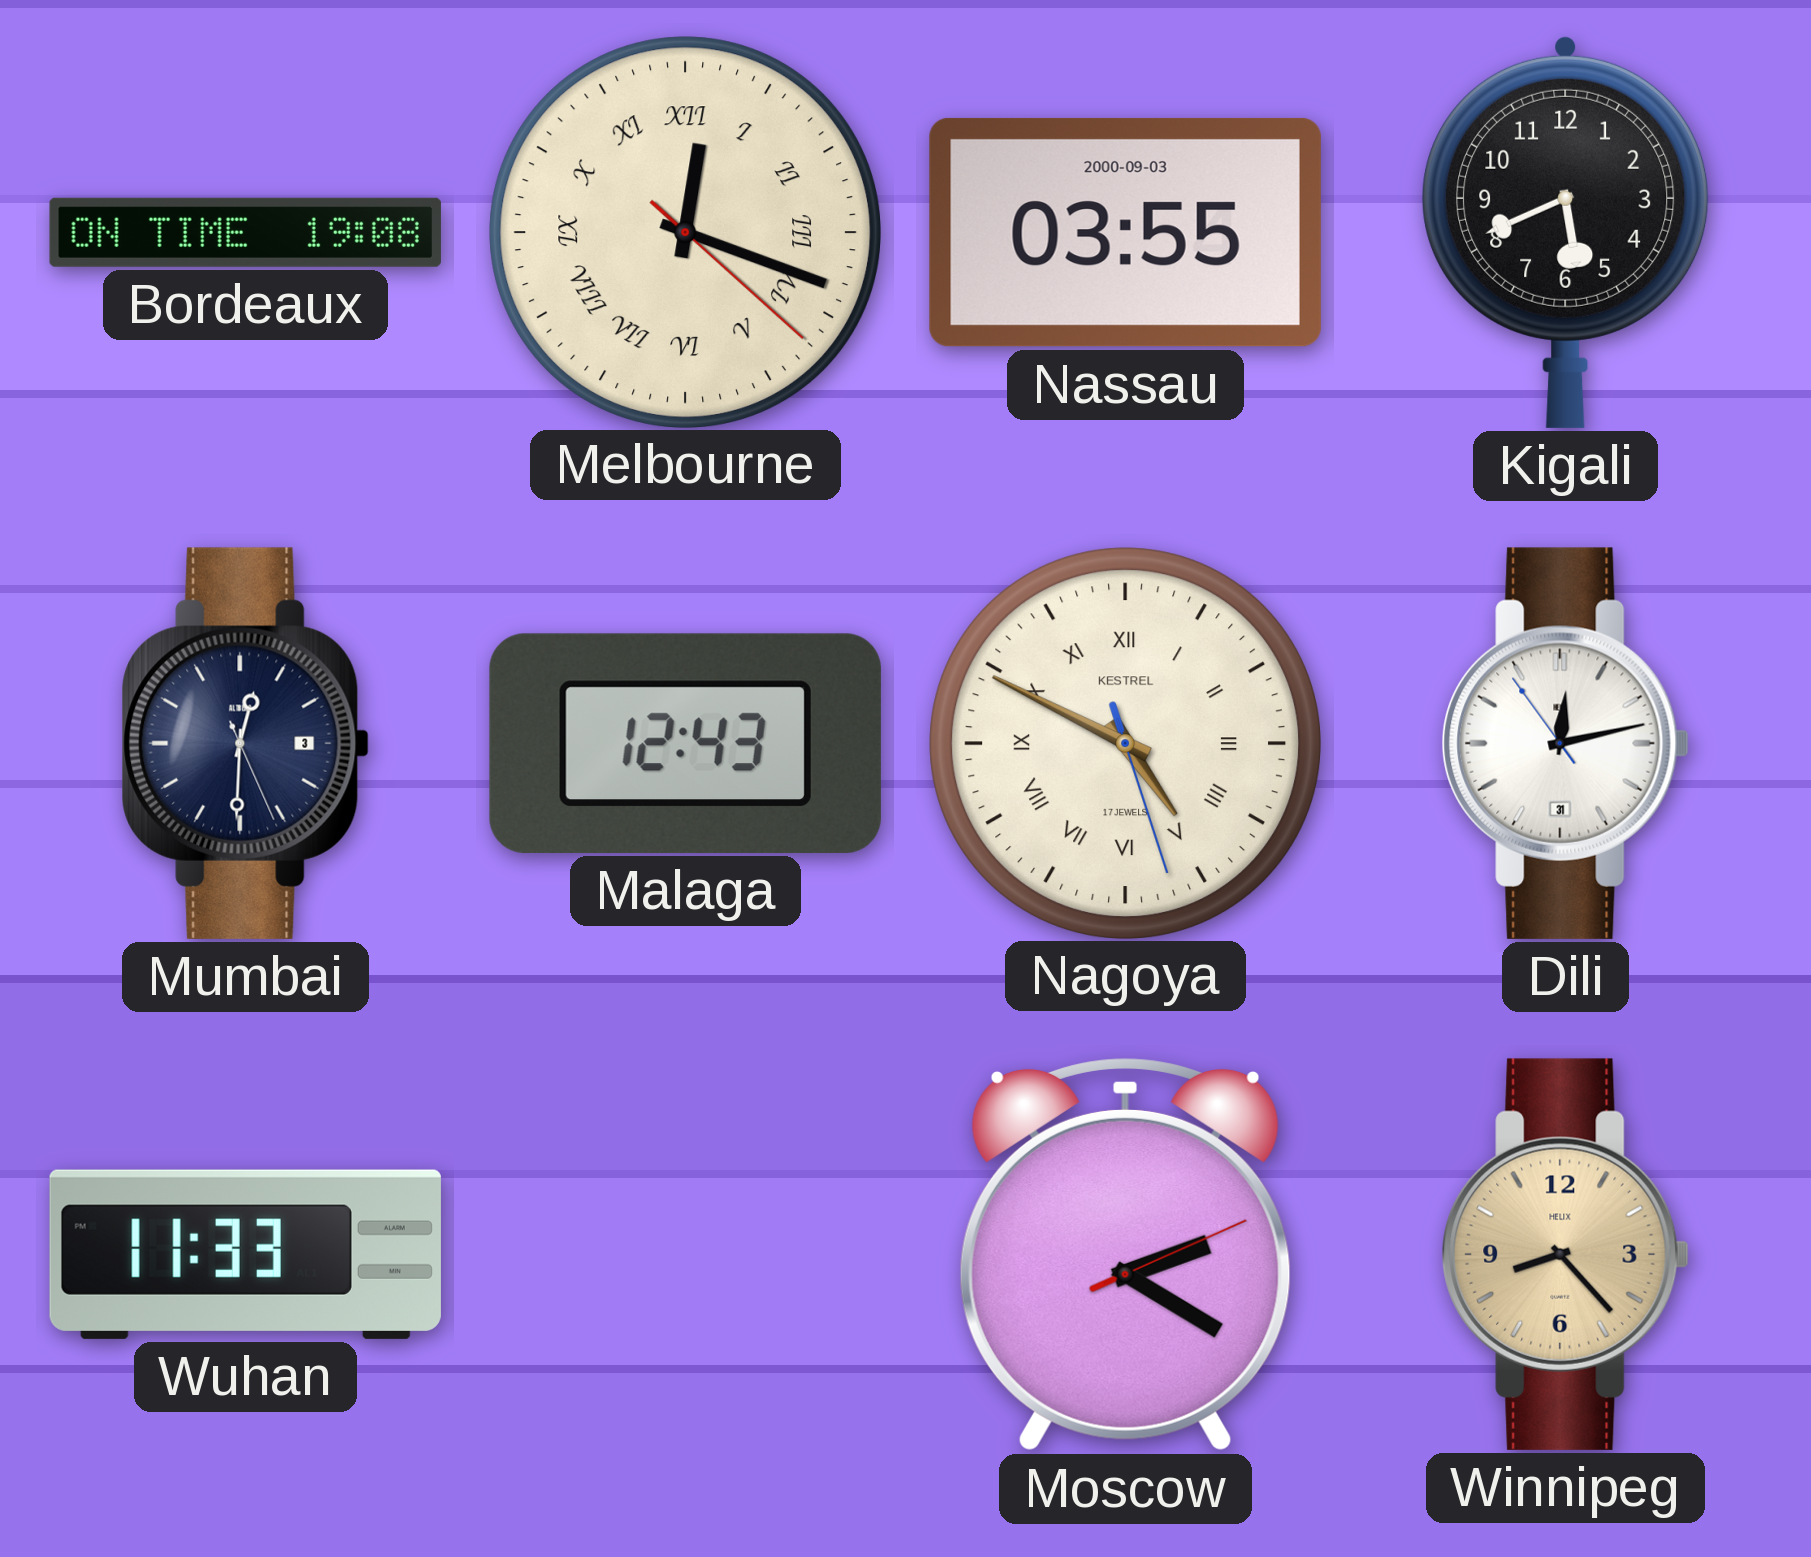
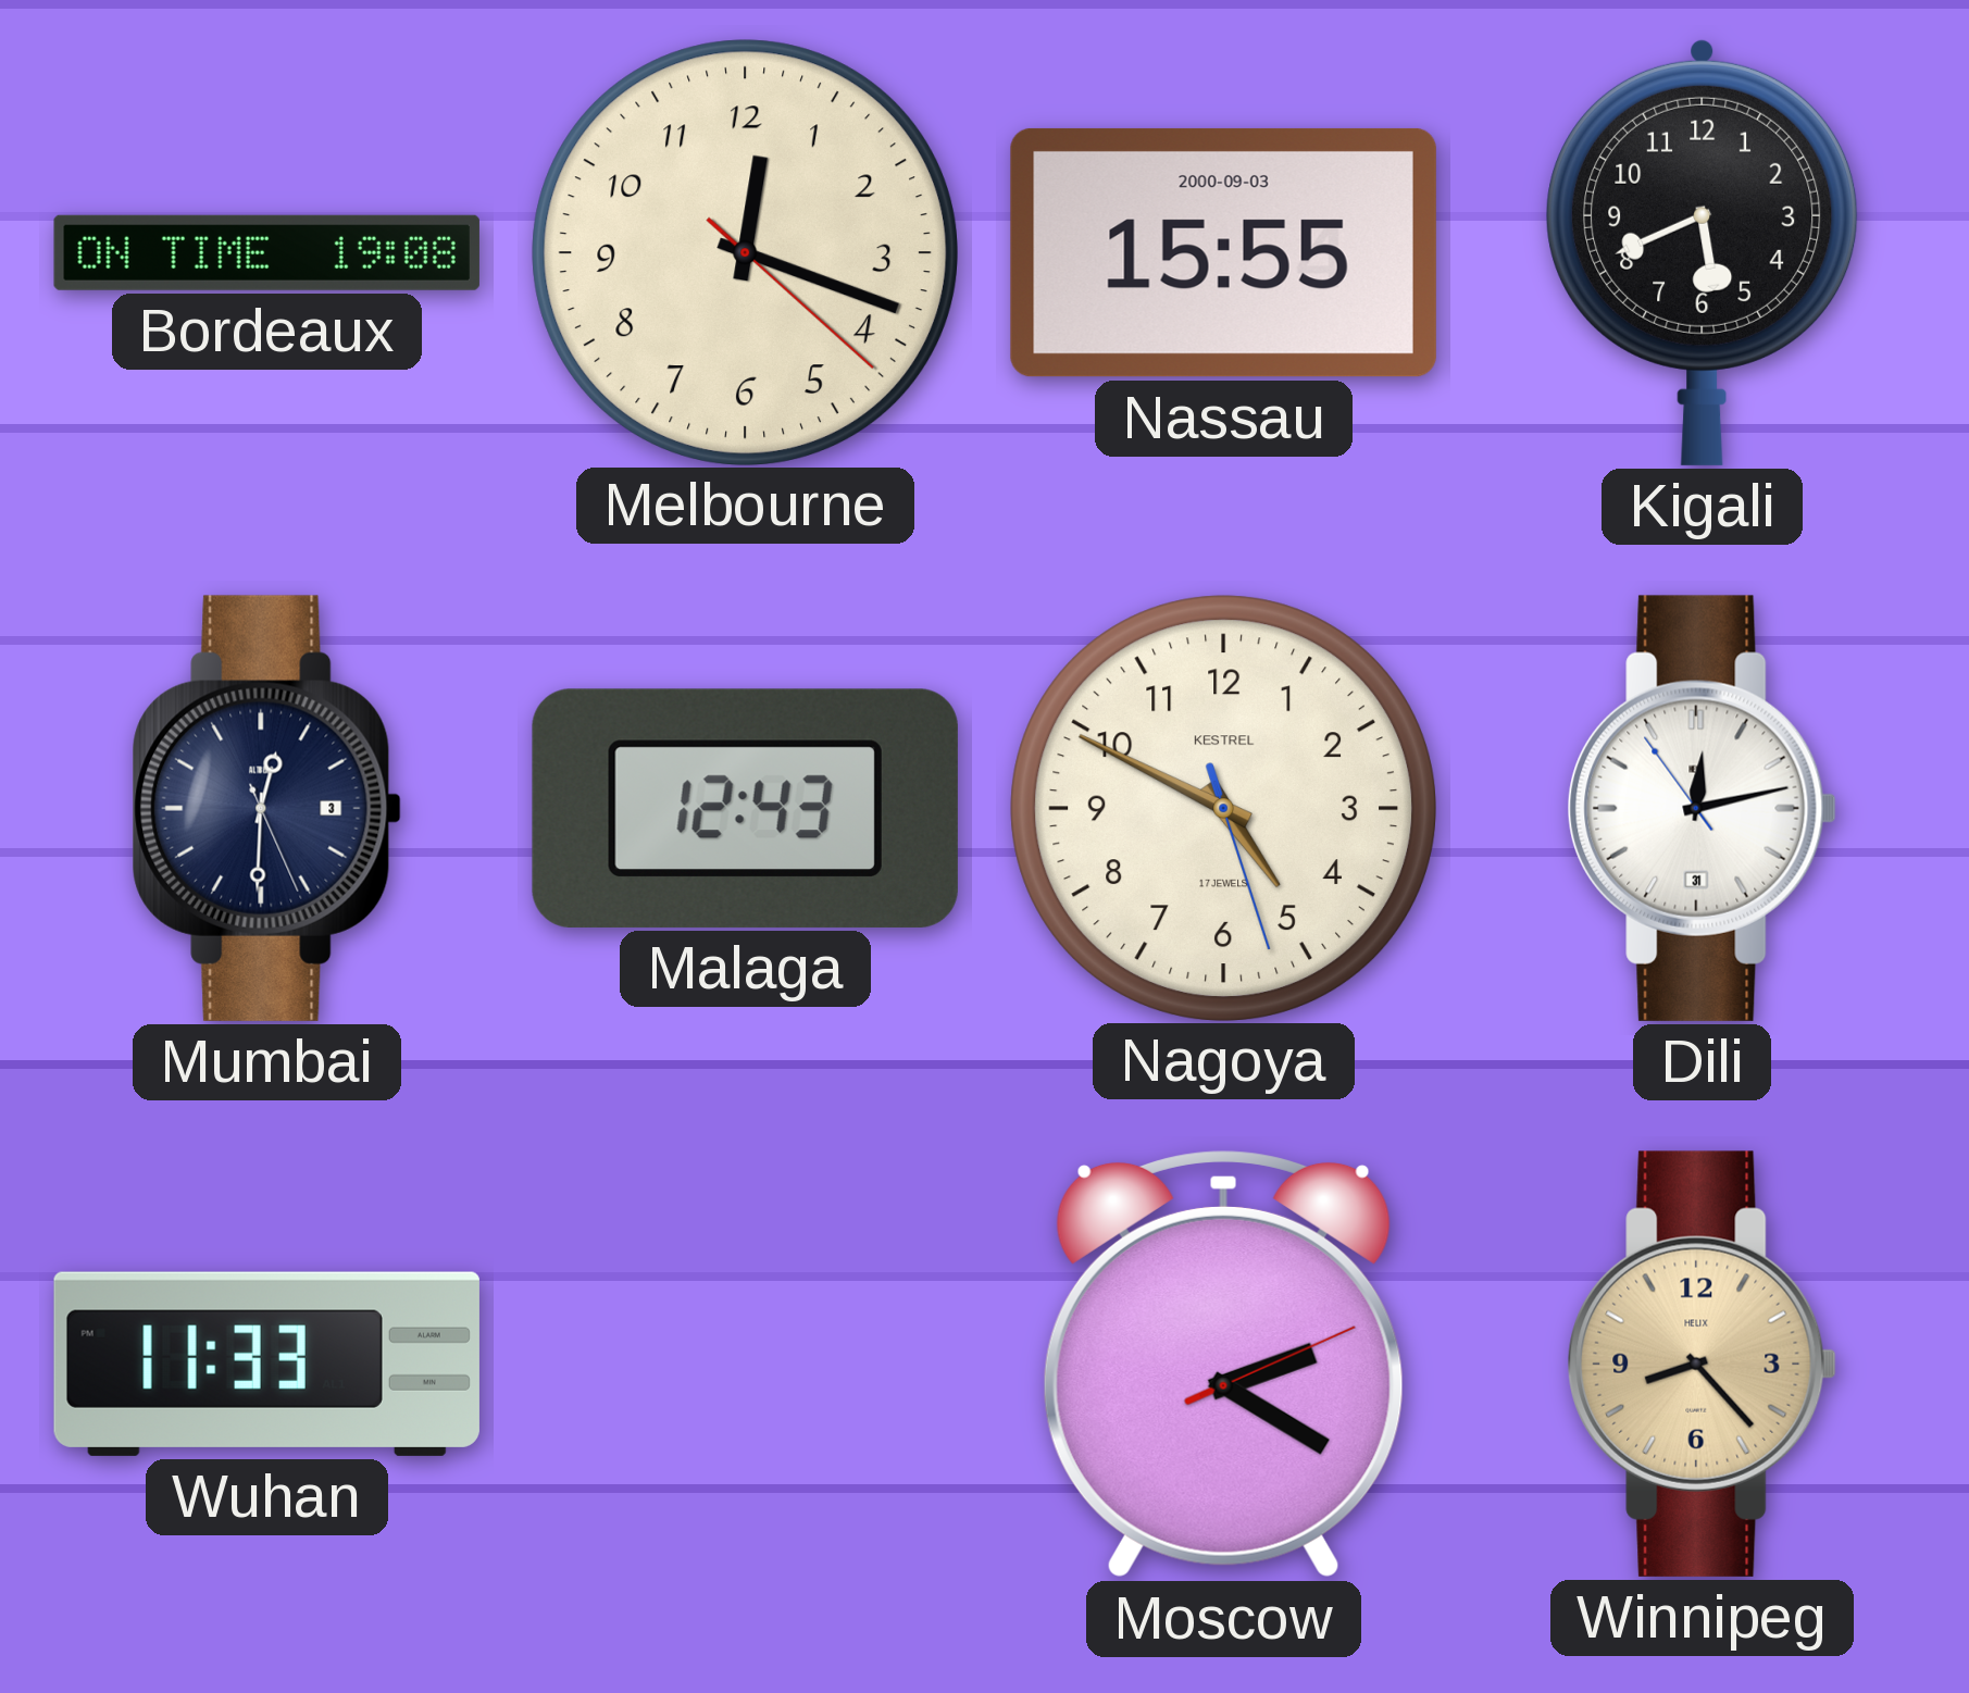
Melbourne numerals: Roman -> Arabic (745, 252)
Nassau: 03:55 -> 15:55 (1223, 252)
Nagoya numerals: Roman -> Arabic (1223, 808)
